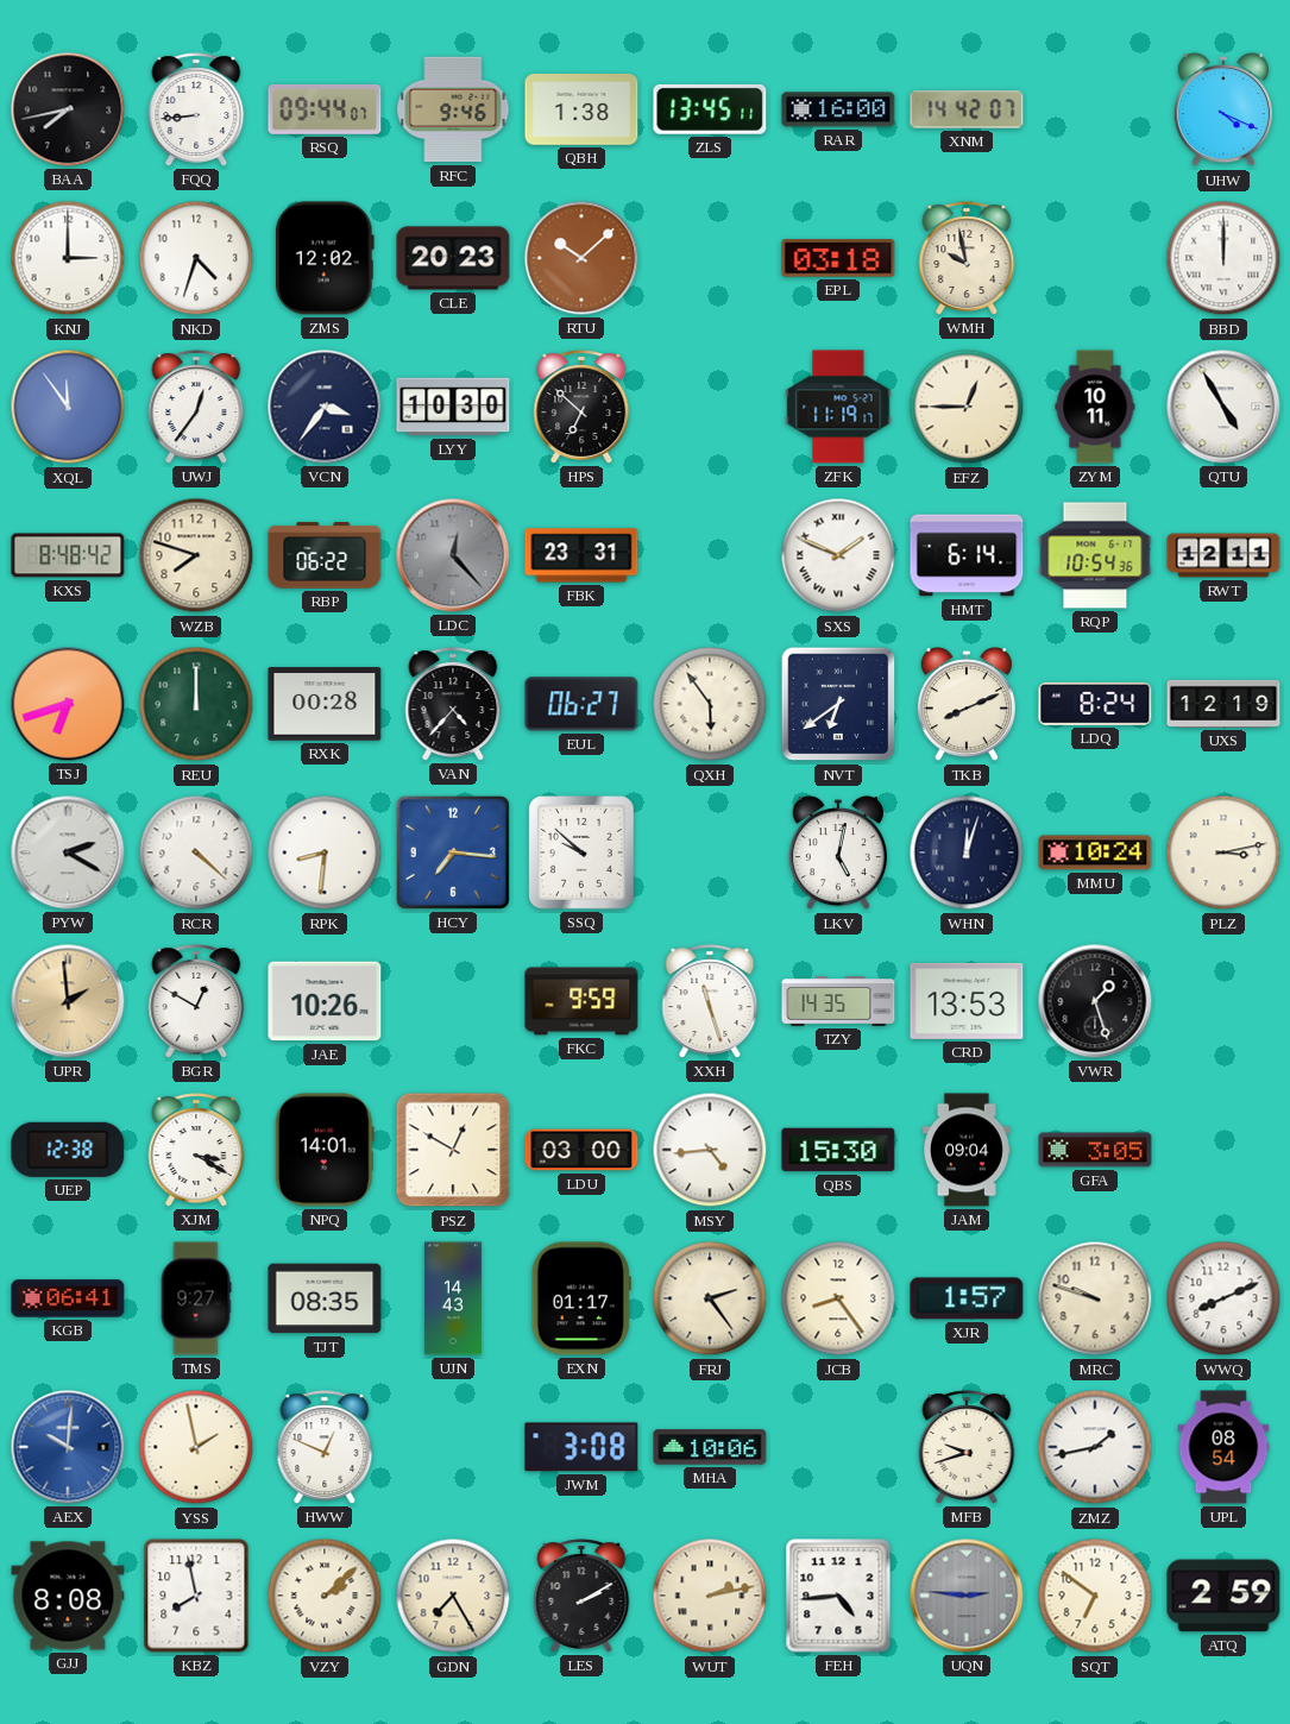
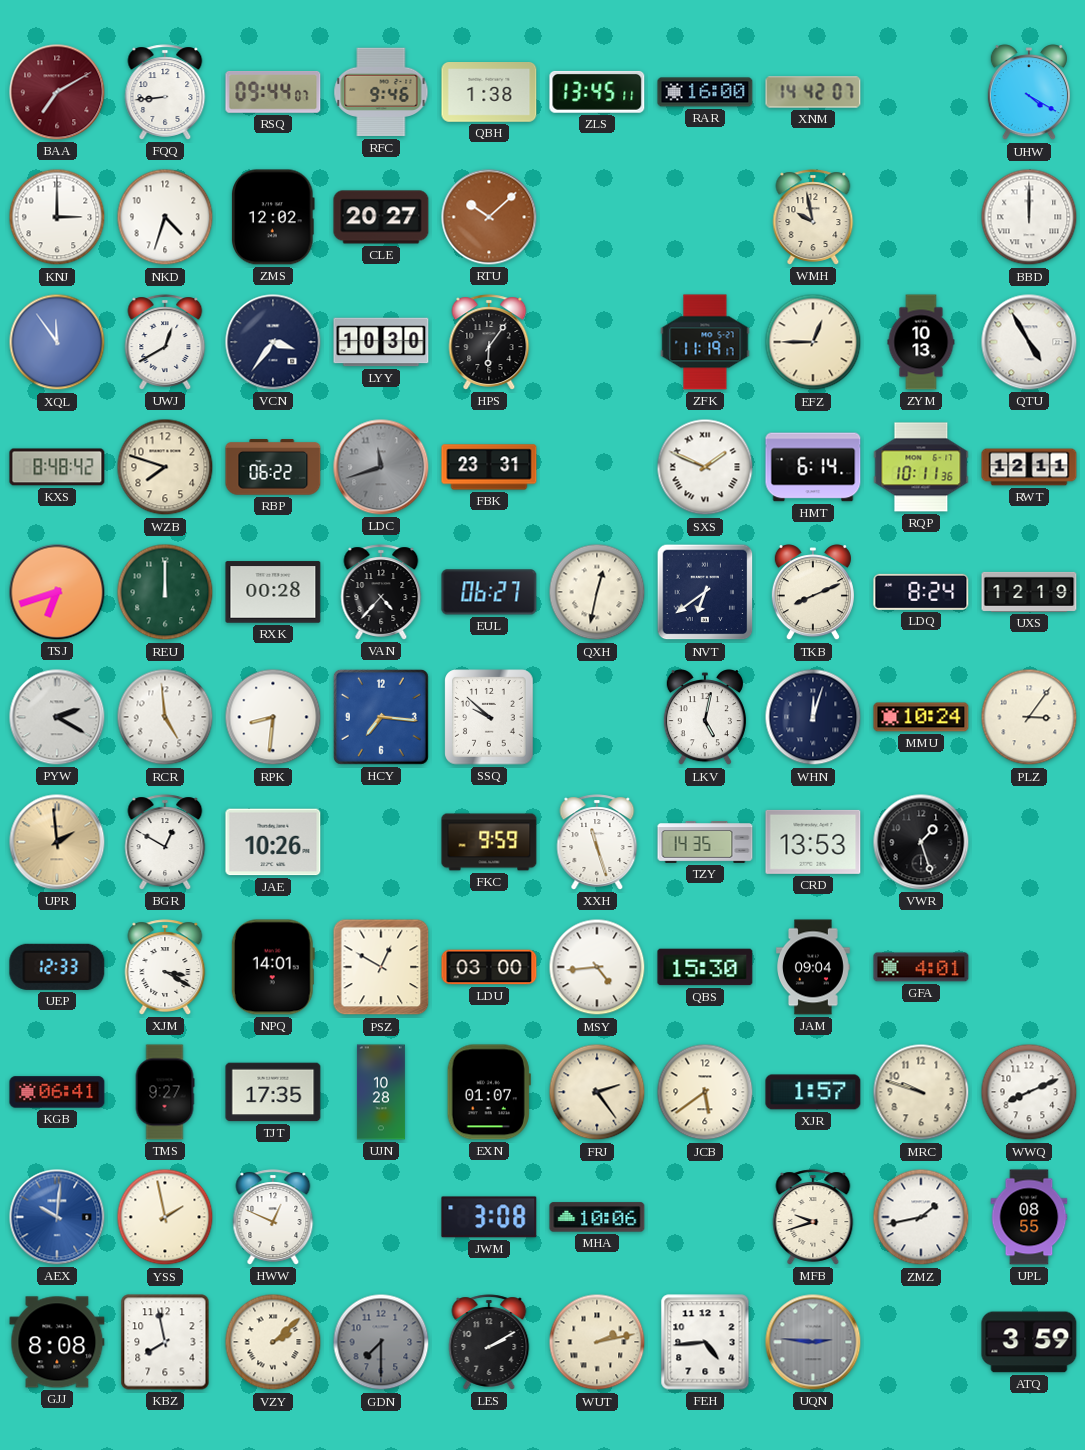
BAA: 7:43 -> 7:10 (57, 92)
BAA dial: black -> burgundy (57, 92)
UHW: 4:19 -> 4:20 (1029, 93)
CLE: 20:23 -> 20:27 (381, 217)
EPL: 03:18 -> none (838, 258)
UWJ: 12:36 -> 12:40 (165, 342)
HPS: 6:52 -> 6:06 (489, 342)
ZYM: 10:11 -> 10:13 (921, 342)
LDC: 12:23 -> 11:42 (381, 467)
RQP: 10:54 -> 10:11 (921, 467)
QXH: 5:54 -> 12:32 (597, 592)
RCR: 4:22 -> 4:59 (165, 717)
PLZ: 3:13 -> 3:06 (1029, 717)
UEP: 12:38 -> 12:33 (57, 967)
GFA: 3:05 -> 4:01 (921, 967)
TJT: 08:35 -> 17:35 (273, 1092)
UJN: 14:43 -> 10:28 (381, 1092)
EXN: 01:17 -> 01:07 (489, 1092)
JCB: 8:24 -> 5:39 (705, 1092)
UPL: 08:54 -> 08:55 (1029, 1217)
GDN: 7:25 -> 7:30 (381, 1342)
GDN dial: cream -> grey (381, 1342)
SQT: 6:51 -> none (1095, 1596)
ATQ: 2:59 -> 3:59 (1029, 1342)
